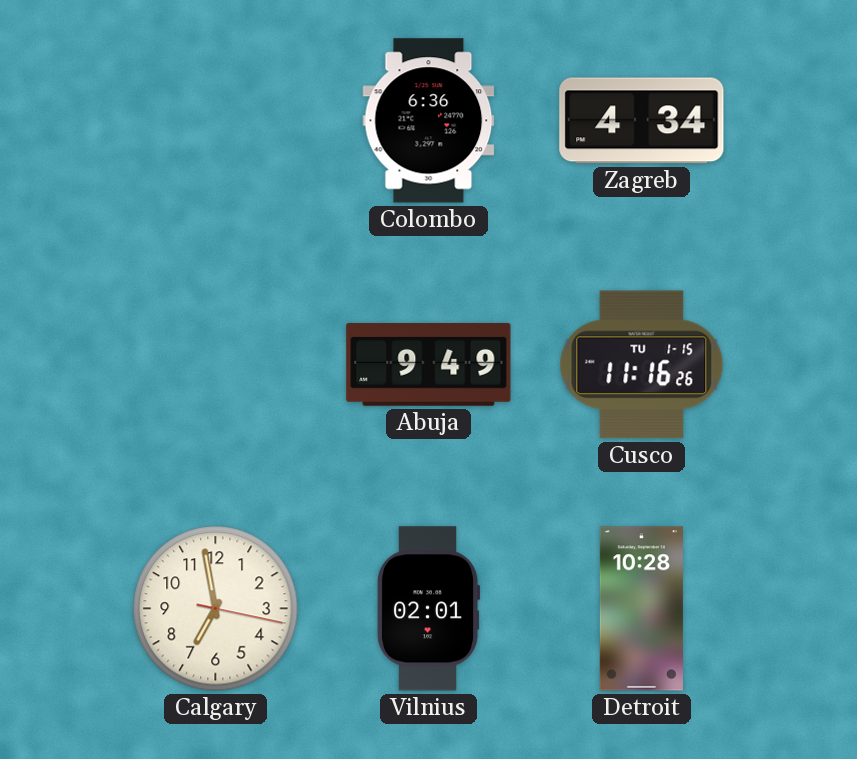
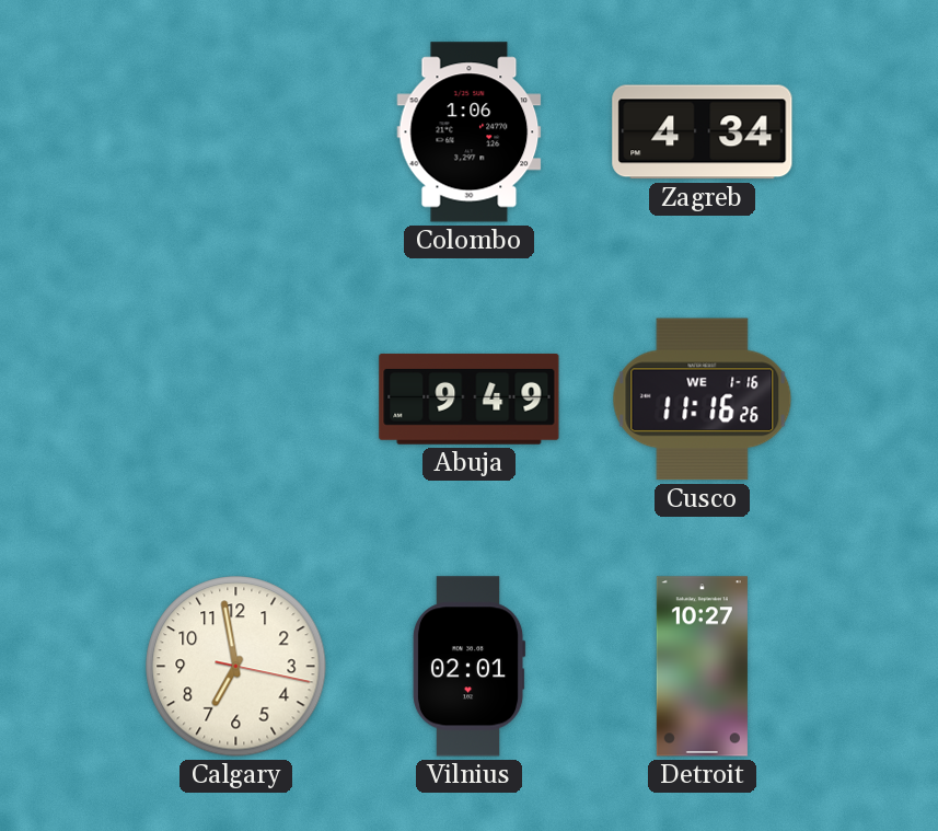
Colombo: 6:36 -> 1:06 (470, 132)
Cusco date: TU 1-15 -> WE 1-16 (703, 400)
Detroit: 10:28 -> 10:27 (702, 667)
